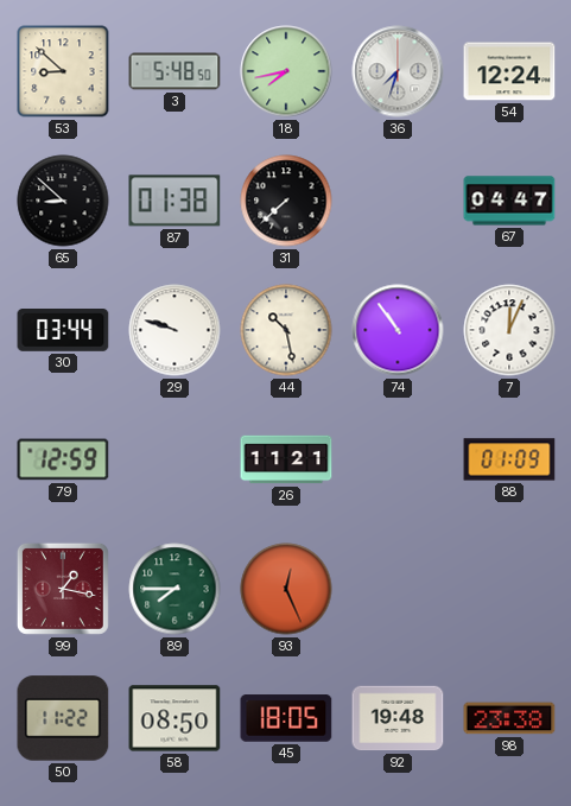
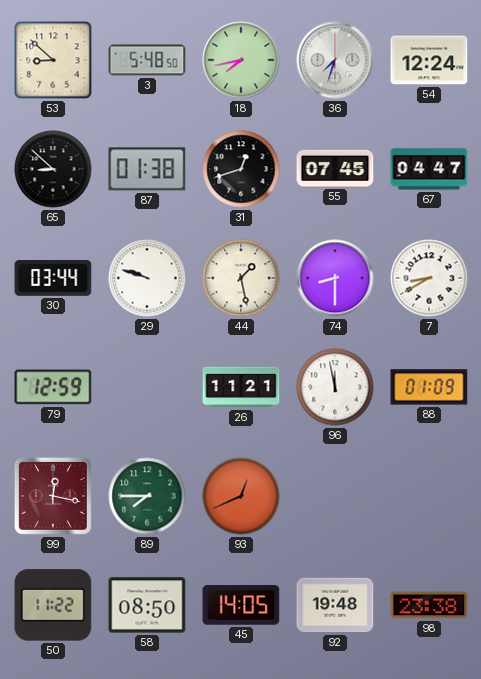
31: 7:38 -> 12:42 (241, 169)
55: none -> 07:45 (335, 168)
44: 10:28 -> 1:28 (241, 278)
74: 10:54 -> 8:30 (335, 278)
7: 12:04 -> 8:40 (429, 278)
96: none -> 11:58 (335, 387)
99: 1:17 -> 12:17 (53, 496)
93: 12:26 -> 12:41 (241, 496)
45: 18:05 -> 14:05 (241, 605)
